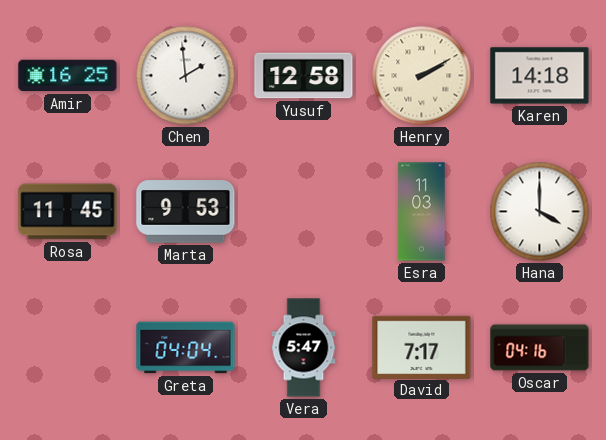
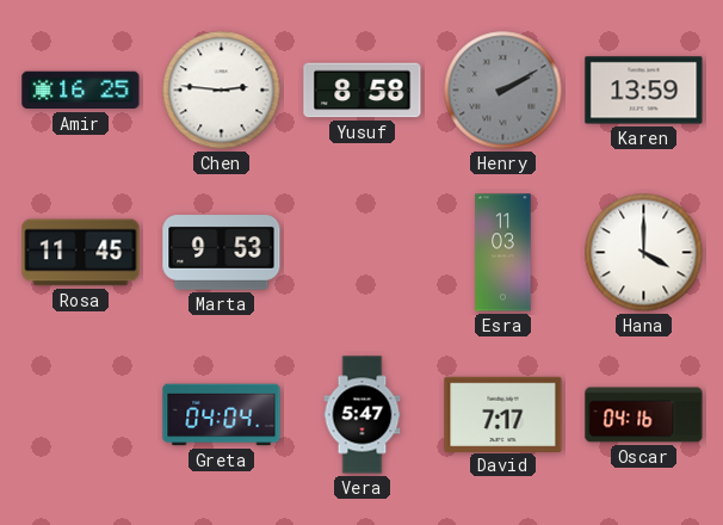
Chen: 1:59 -> 2:46 (222, 91)
Yusuf: 12:58 -> 8:58 (363, 91)
Henry dial: cream -> grey (503, 91)
Karen: 14:18 -> 13:59 (644, 91)
